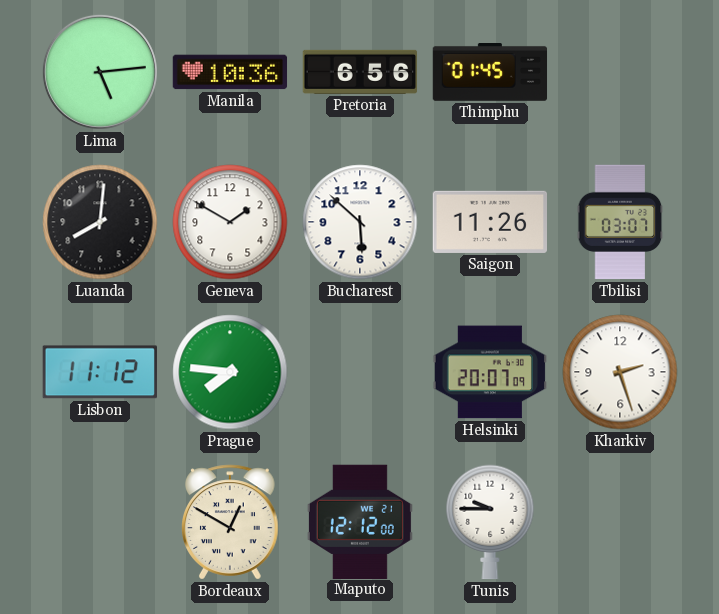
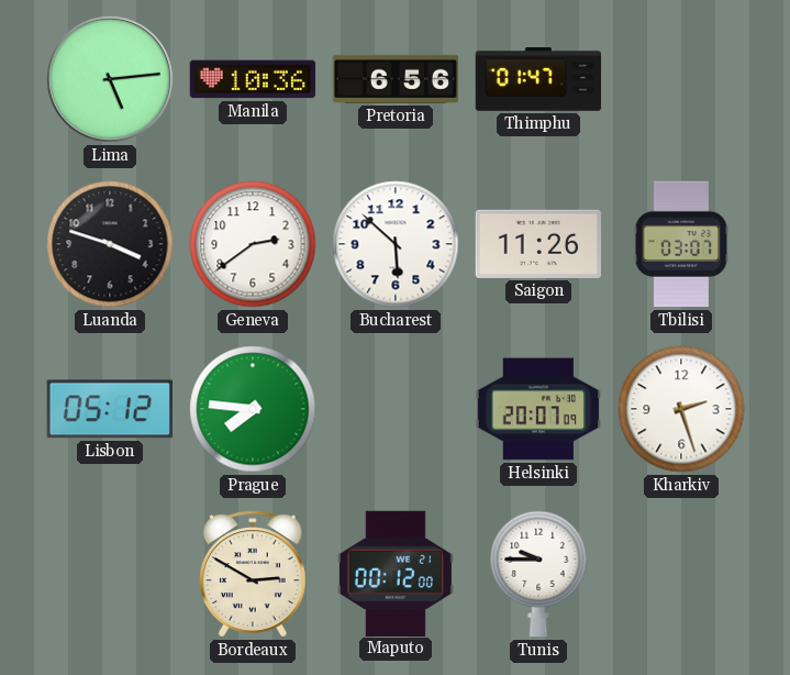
Thimphu: 01:45 -> 01:47 (538, 80)
Luanda: 8:01 -> 3:48 (110, 244)
Geneva: 1:50 -> 2:39 (253, 244)
Lisbon: 11:12 -> 05:12 (110, 409)
Bordeaux: 12:50 -> 2:50 (254, 574)
Maputo: 12:12 -> 00:12 (396, 573)
